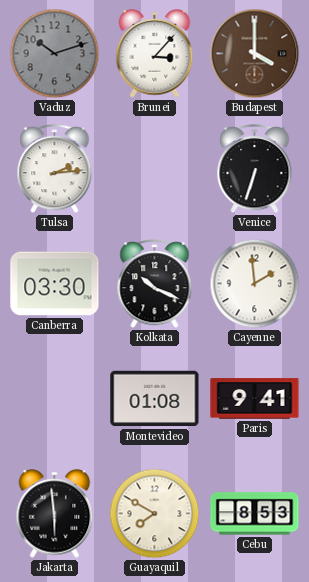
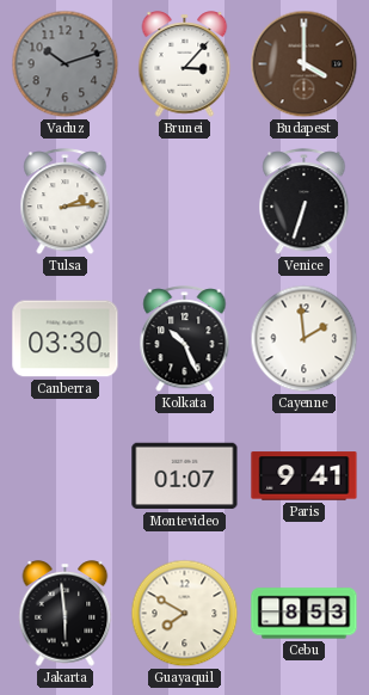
Kolkata: 10:19 -> 10:26 (185, 339)
Montevideo: 01:08 -> 01:07 (185, 476)
